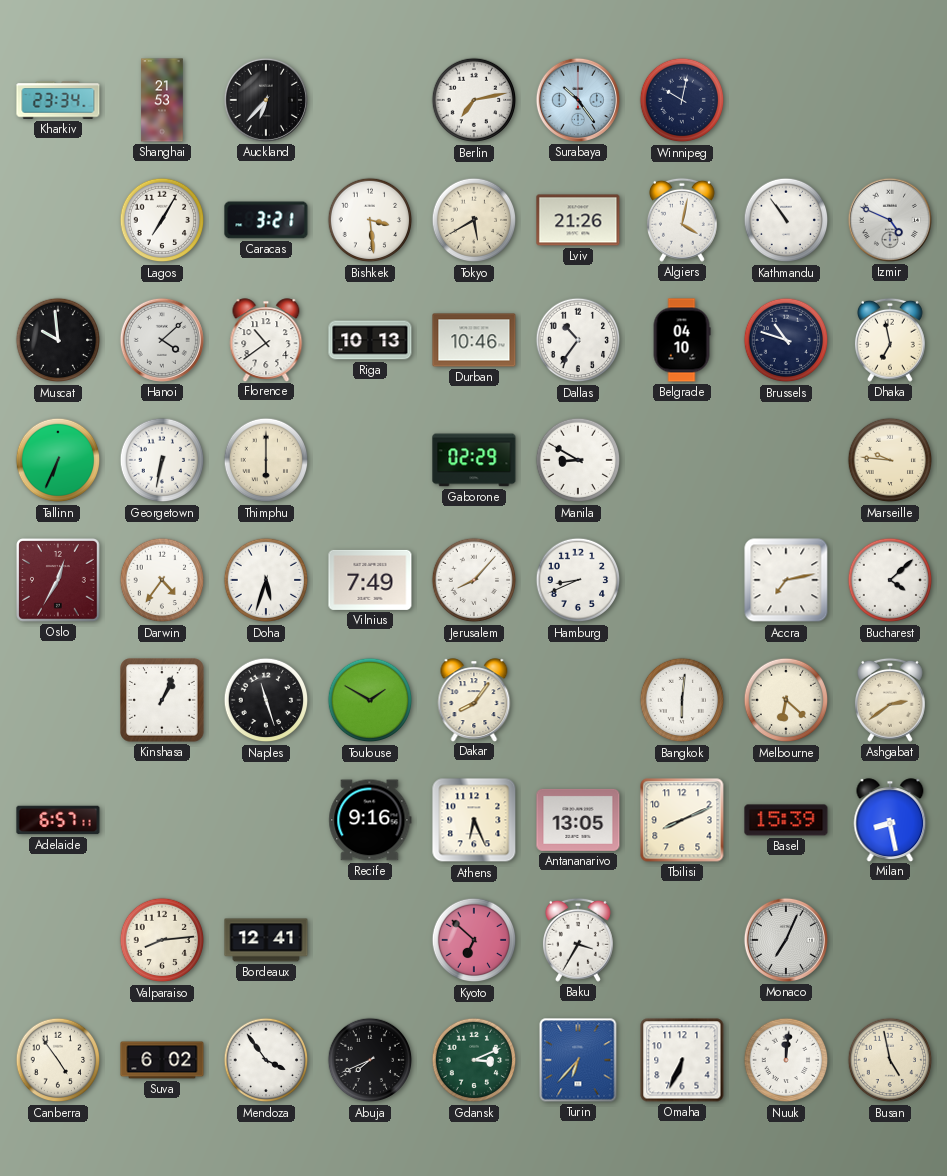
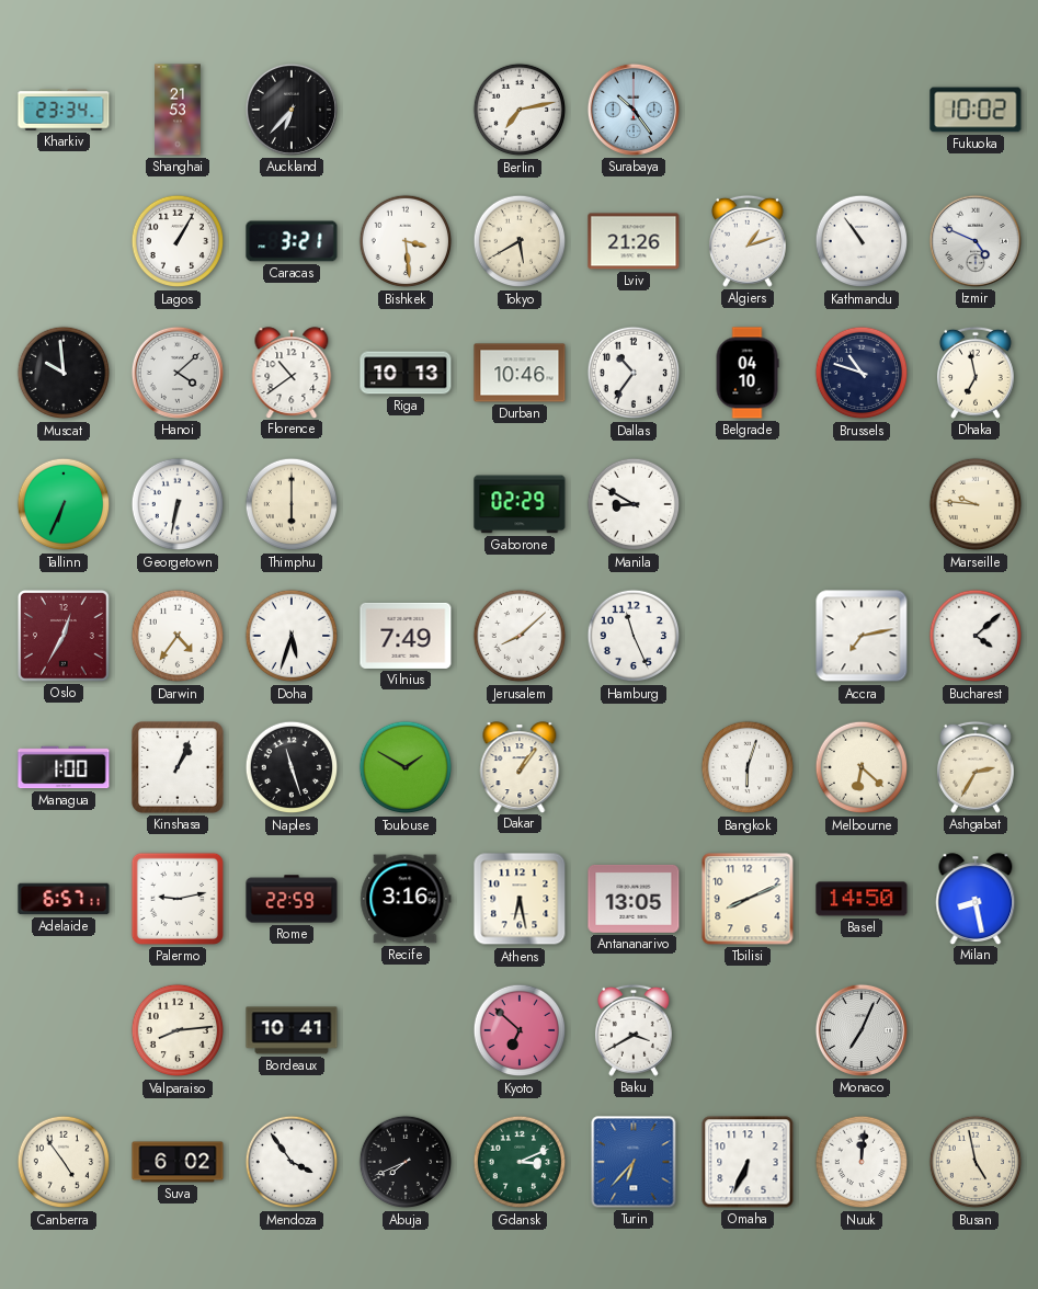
Winnipeg: 10:02 -> none (682, 100)
Fukuoka: none -> 10:02 (976, 110)
Lagos: 7:05 -> 1:05 (178, 241)
Algiers: 4:02 -> 1:12 (748, 241)
Jerusalem: 8:07 -> 8:08 (520, 636)
Hamburg: 8:41 -> 11:26 (634, 636)
Managua: none -> 1:00 (64, 767)
Dakar: 8:06 -> 1:06 (520, 767)
Bangkok: 6:01 -> 6:03 (748, 767)
Ashgabat: 2:39 -> 2:35 (976, 767)
Palermo: none -> 9:13 (178, 899)
Rome: none -> 22:59 (292, 899)
Recife: 9:16 -> 3:16 (406, 899)
Athens: 6:26 -> 6:28 (520, 899)
Basel: 15:39 -> 14:50 (862, 899)
Bordeaux: 12:41 -> 10:41 (292, 1030)
Baku: 3:35 -> 3:40 (634, 1030)
